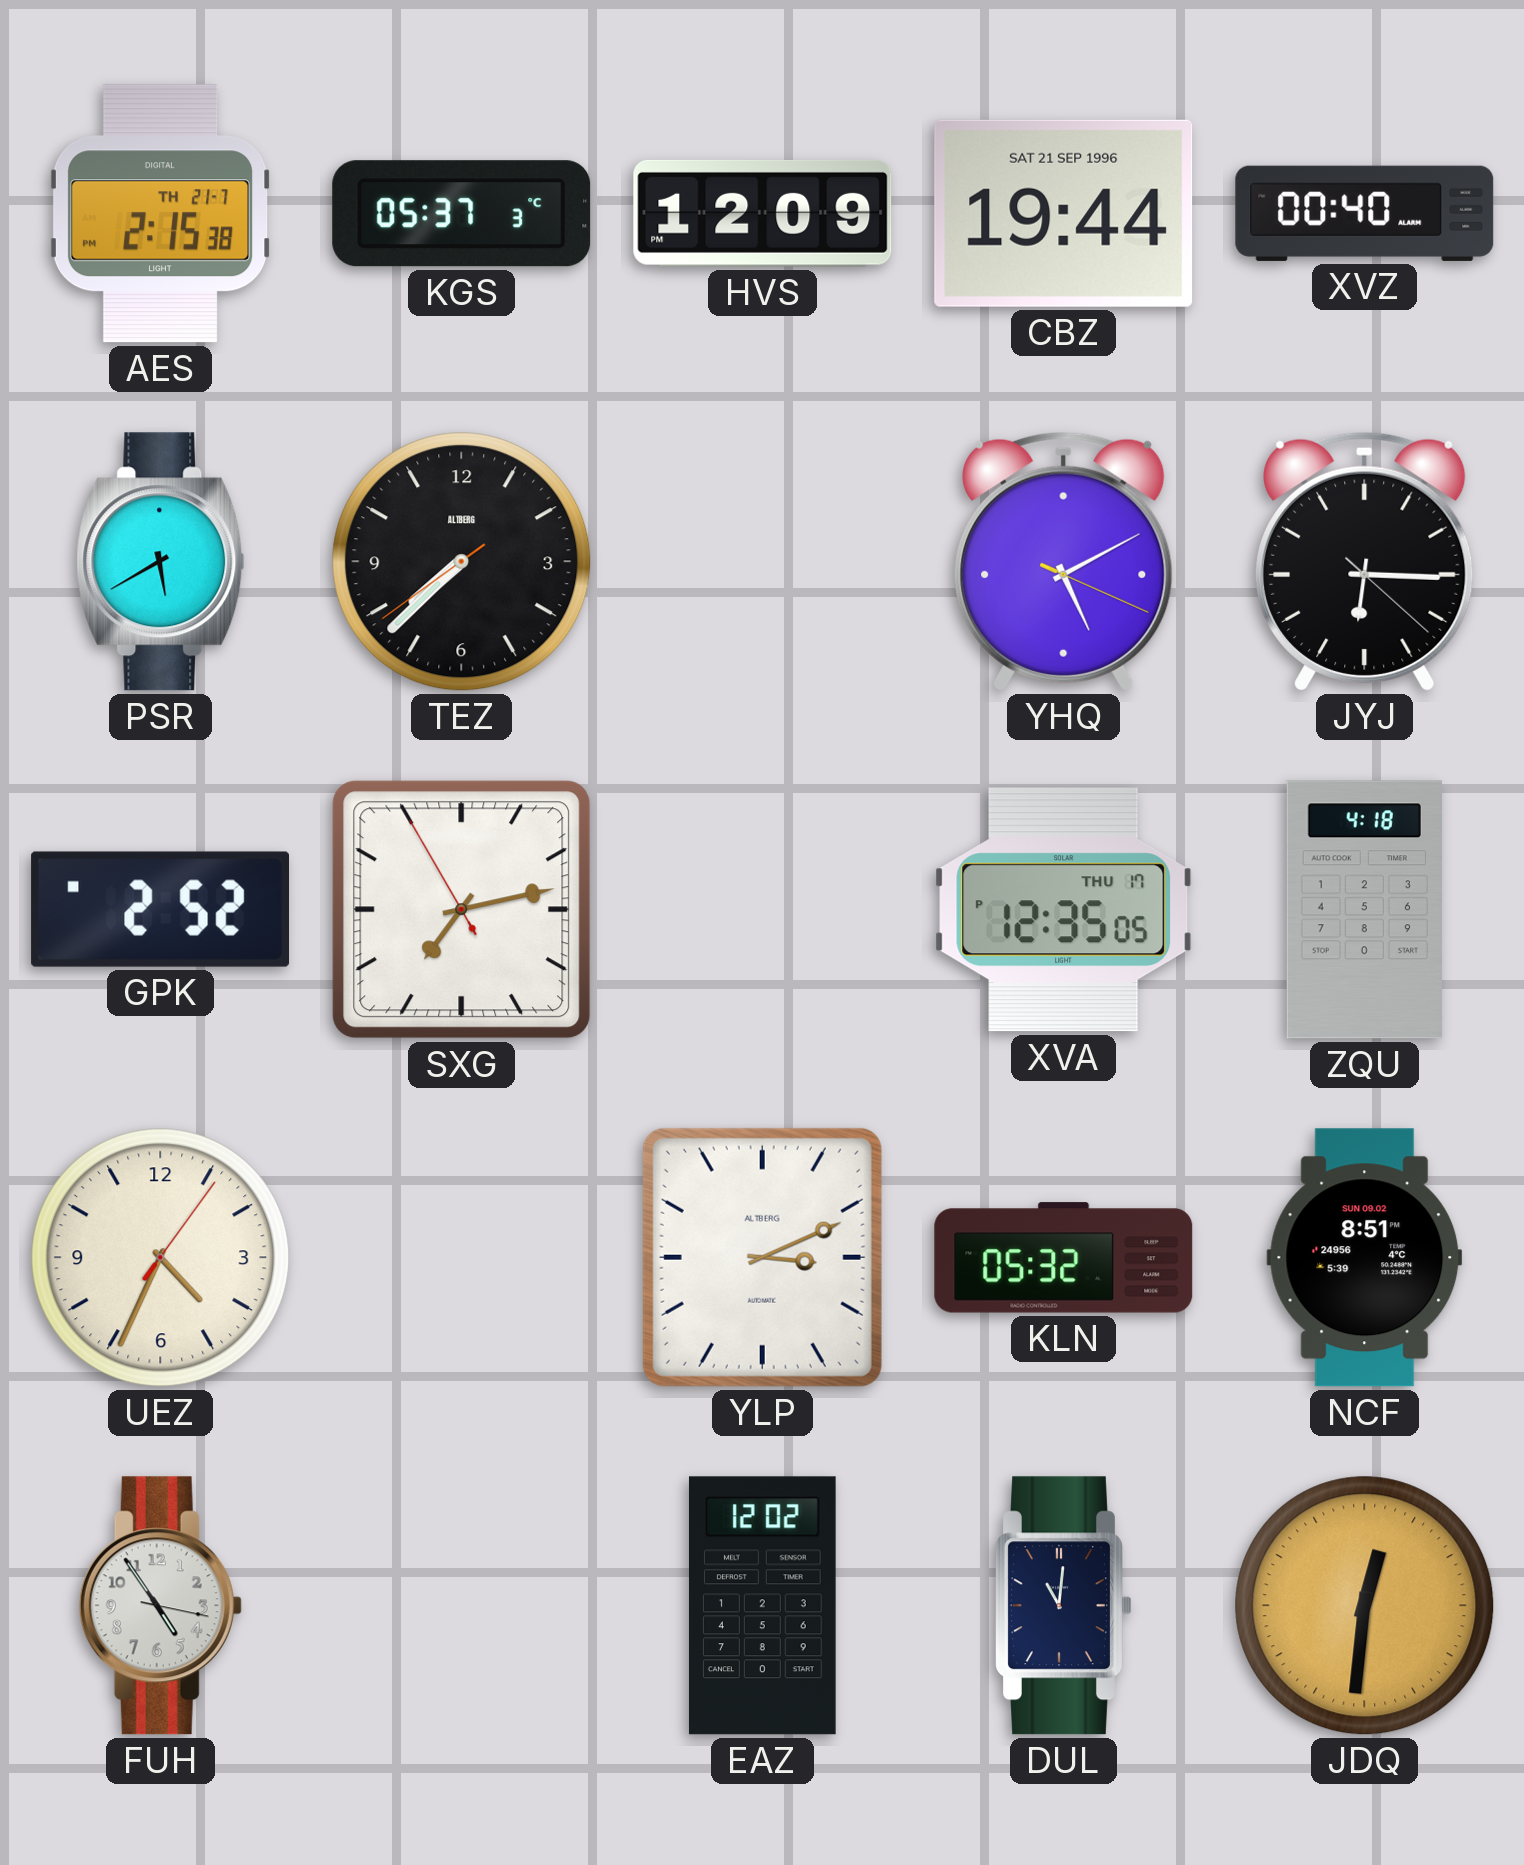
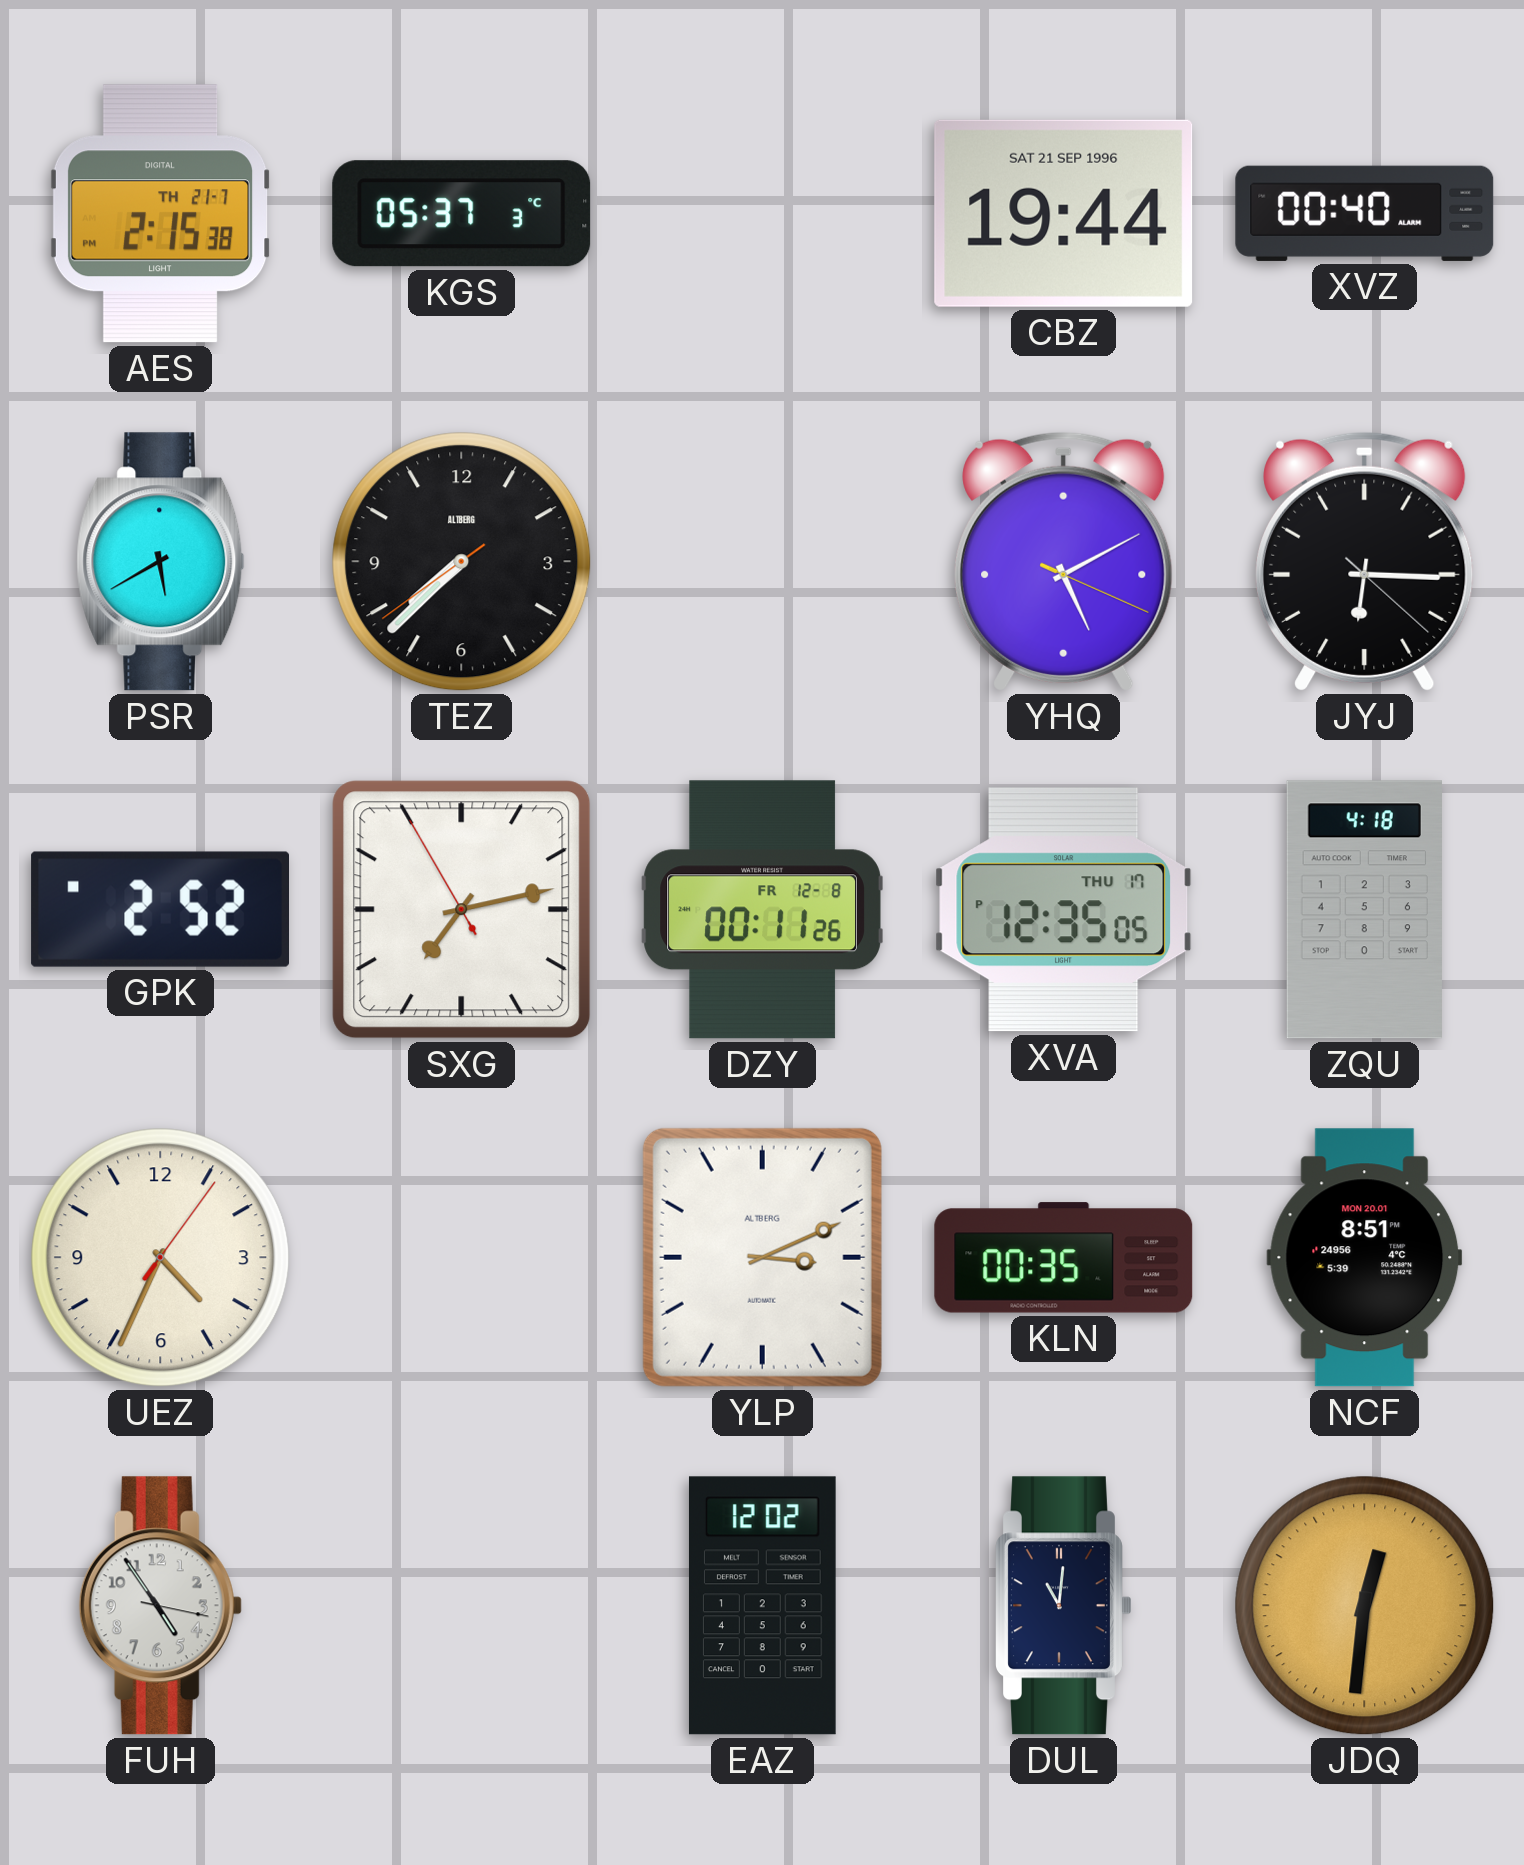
HVS: 12:09 -> none (763, 213)
DZY: none -> 00:11 (762, 910)
KLN: 05:32 -> 00:35 (1064, 1258)
NCF date: SUN 09.02 -> MON 20.01 (1365, 1258)
